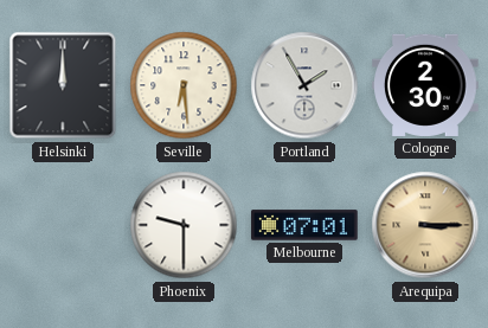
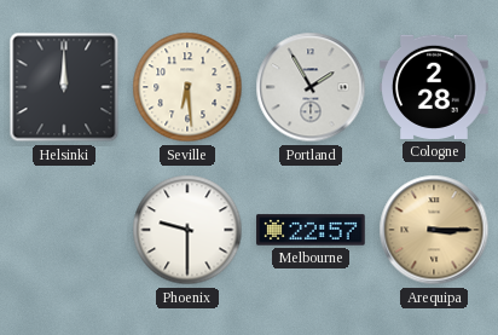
Cologne: 2:30 -> 2:28 (434, 87)
Melbourne: 07:01 -> 22:57 (311, 230)
